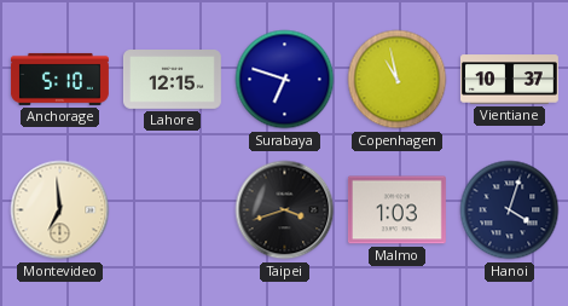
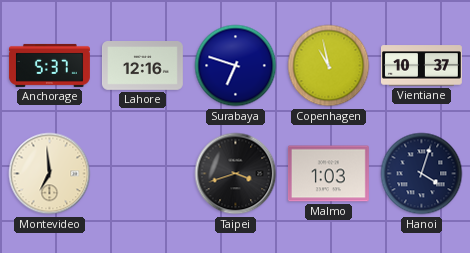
Anchorage: 5:10 -> 5:37 (49, 65)
Lahore: 12:15 -> 12:16 (142, 66)
